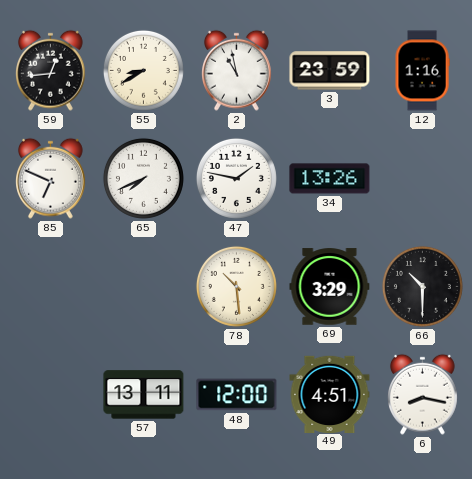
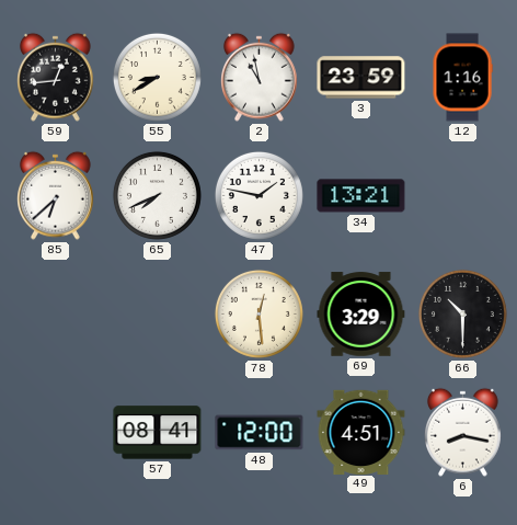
85: 6:49 -> 6:38 (56, 195)
34: 13:26 -> 13:21 (361, 196)
78: 10:29 -> 12:29 (258, 313)
57: 13:11 -> 08:41 (158, 433)
